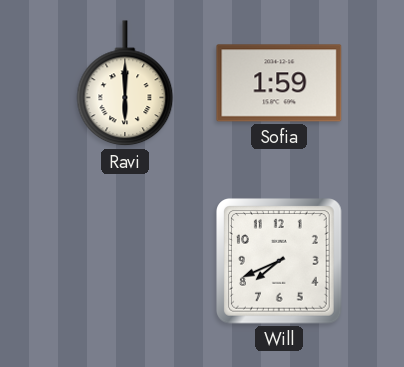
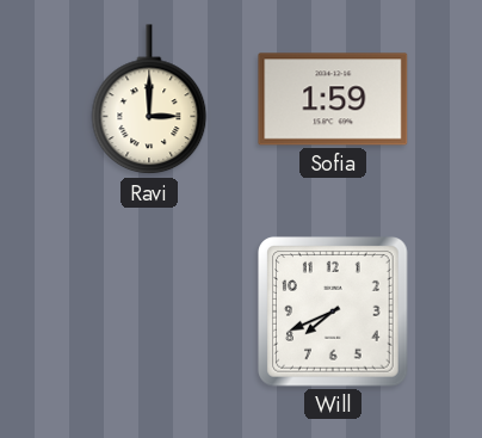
Ravi: 6:00 -> 3:00 (149, 100)
